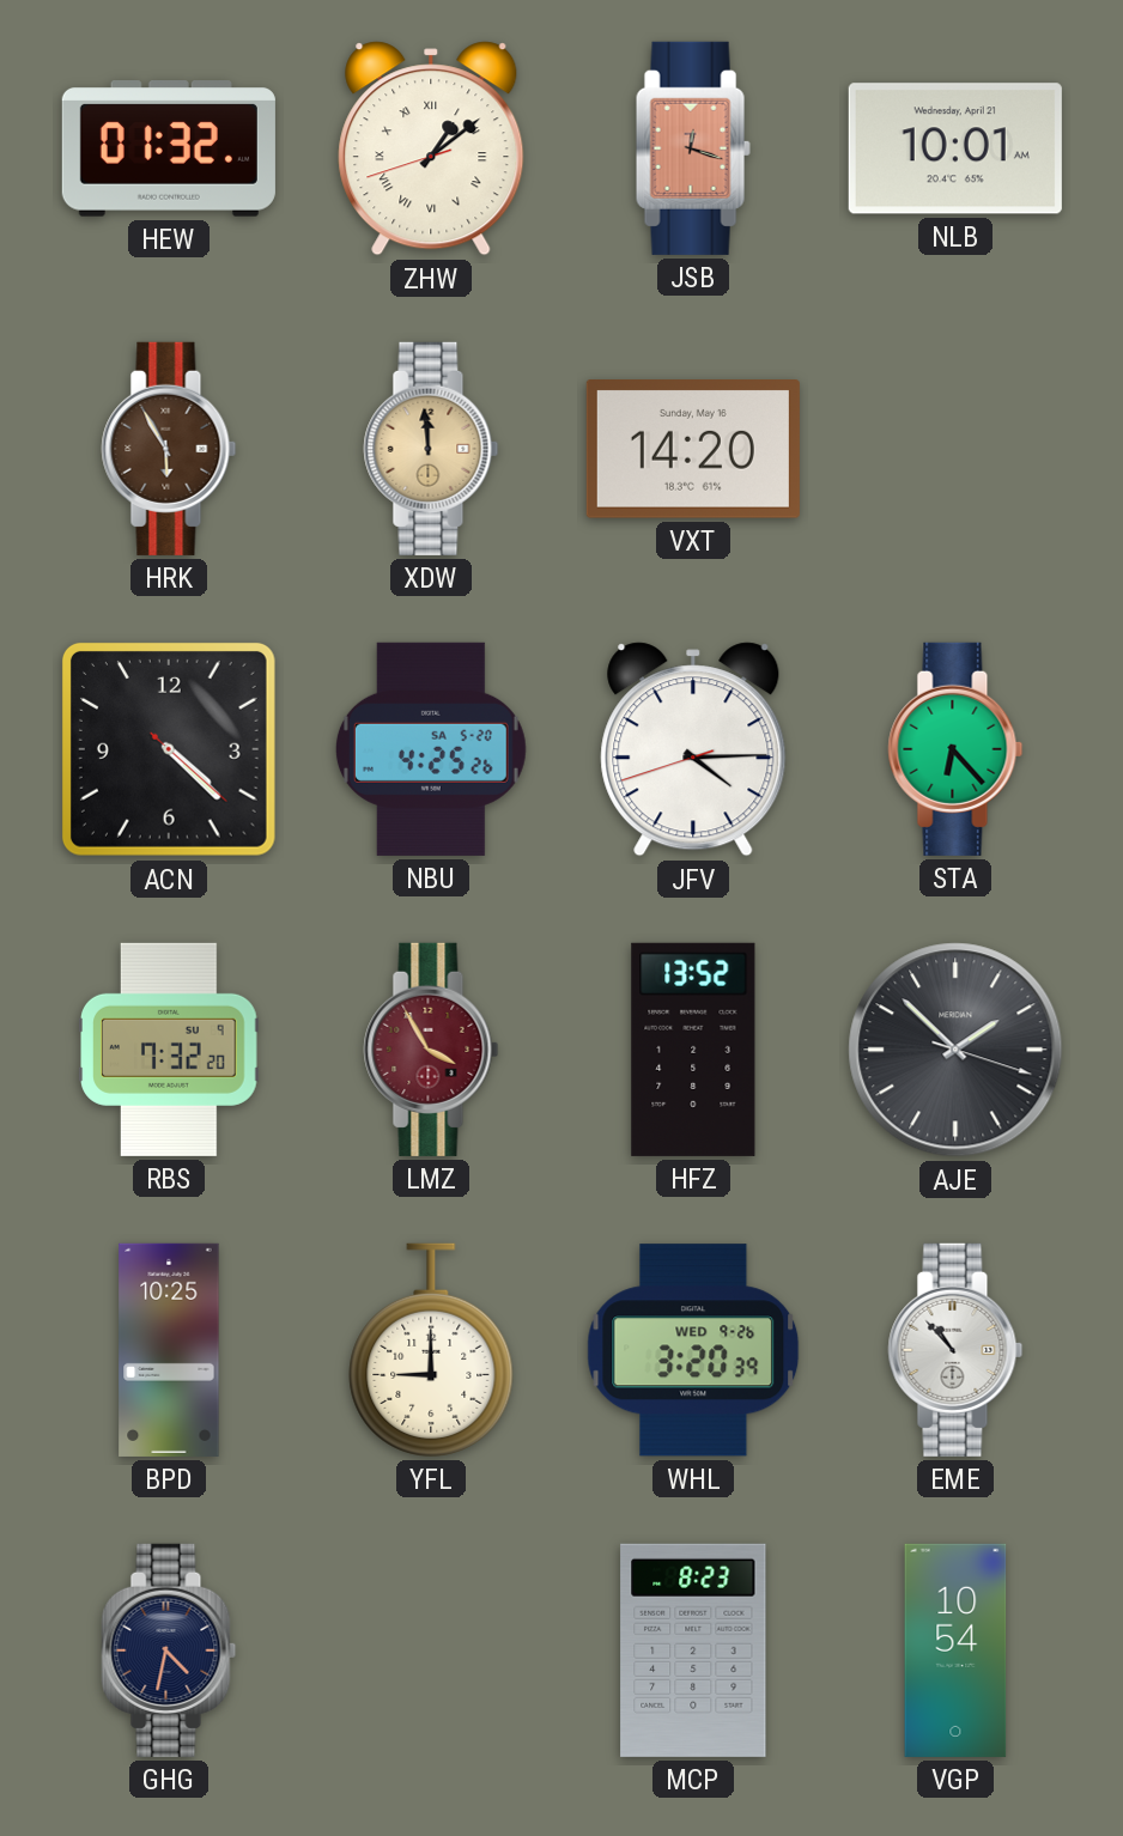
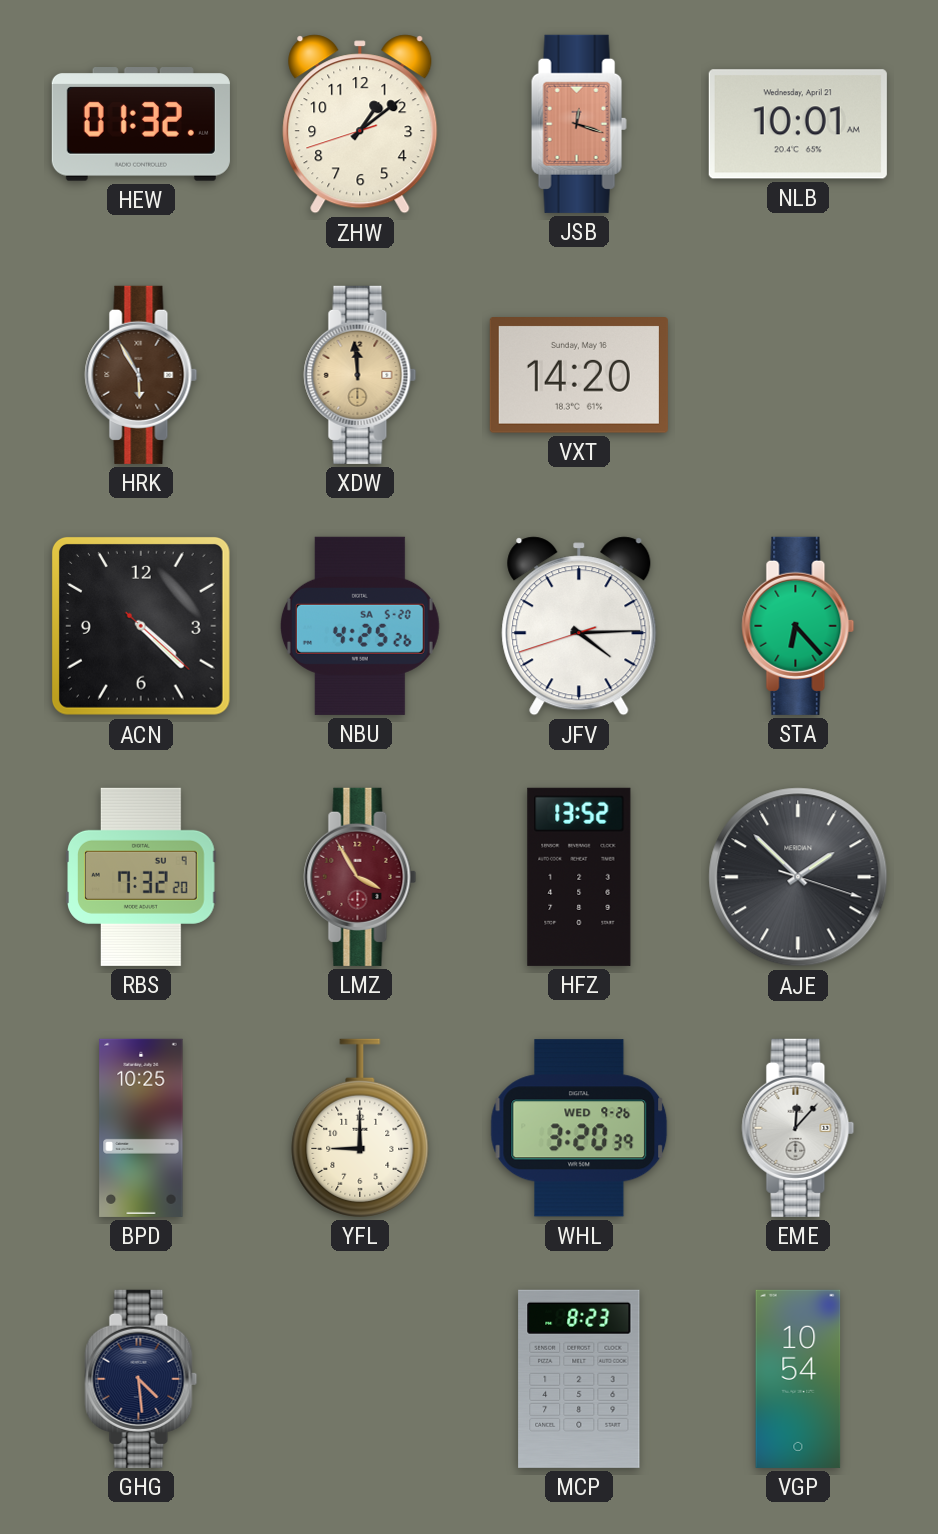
ZHW numerals: Roman -> Arabic (360, 124)
EME: 10:53 -> 12:07 (798, 1128)
GHG: 4:32 -> 4:29 (141, 1379)
